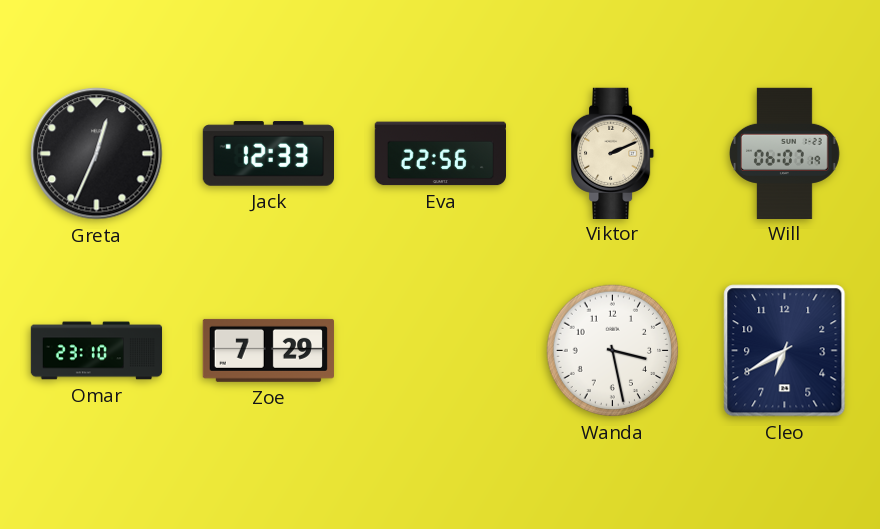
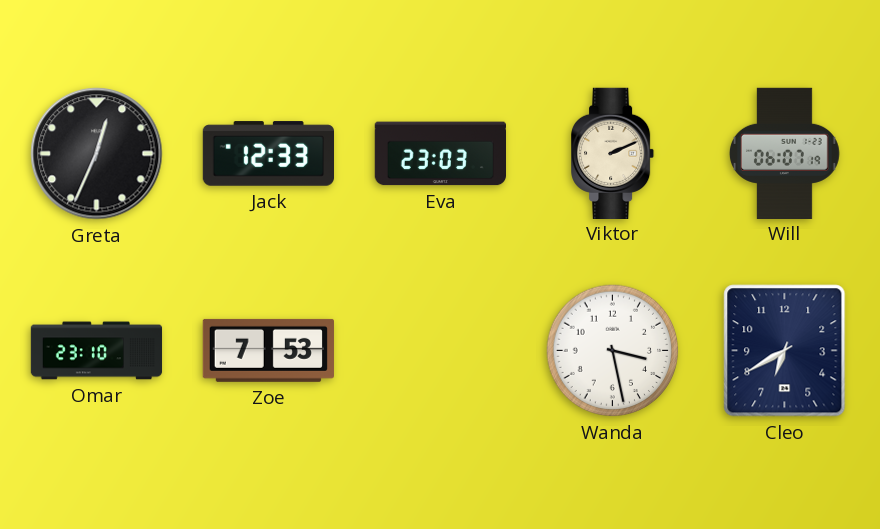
Eva: 22:56 -> 23:03 (440, 154)
Zoe: 7:29 -> 7:53 (268, 350)
